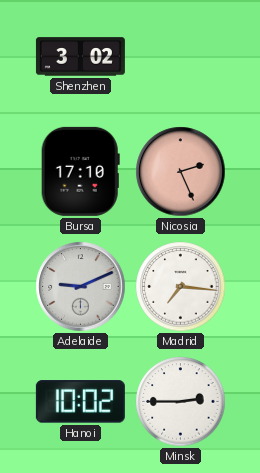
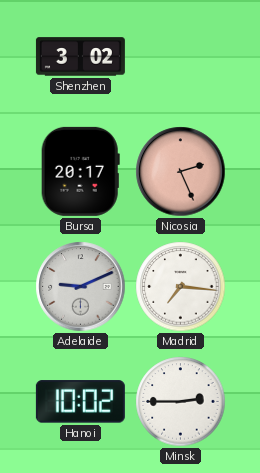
Bursa: 17:10 -> 20:17 (80, 171)
